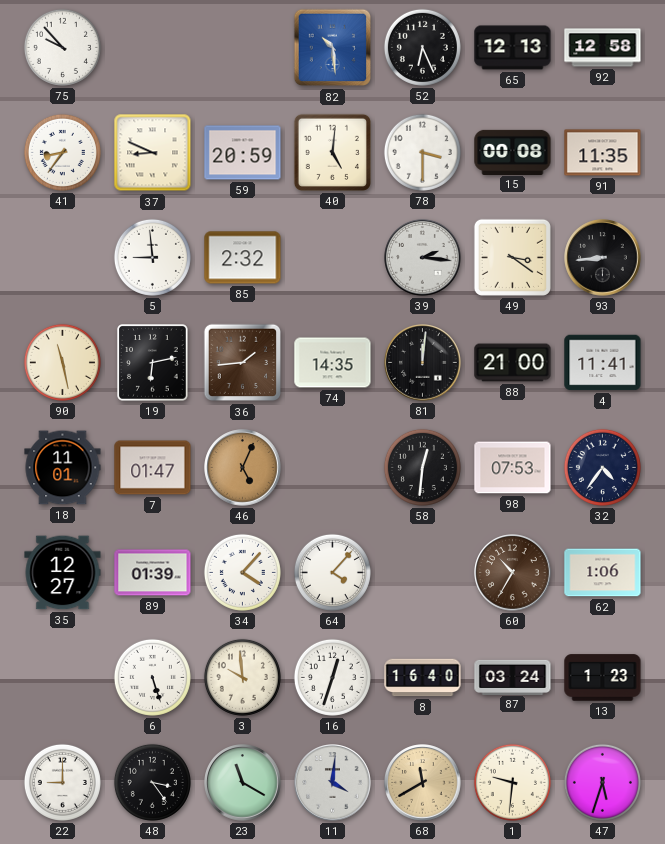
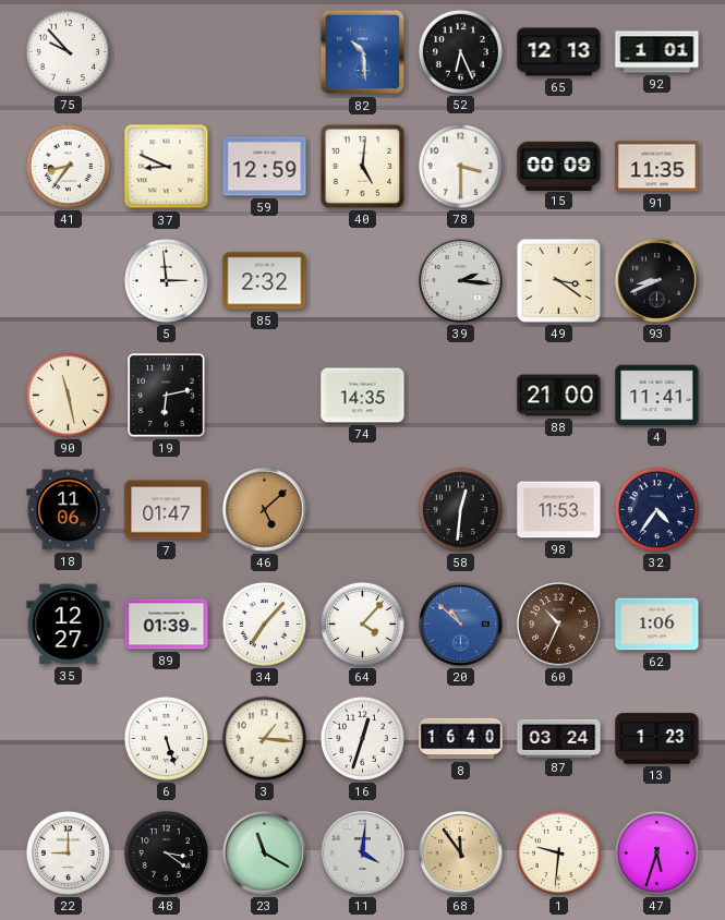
92: 12:58 -> 1:01 (657, 52)
59: 20:59 -> 12:59 (265, 167)
15: 00:08 -> 00:09 (559, 166)
5: 8:59 -> 2:59 (166, 280)
93: 8:44 -> 8:41 (657, 281)
36: 1:44 -> none (243, 363)
81: 12:01 -> none (423, 363)
18: 11:01 -> 11:06 (69, 510)
46: 5:04 -> 5:08 (265, 510)
98: 07:53 -> 11:53 (559, 510)
34: 4:07 -> 7:07 (264, 624)
20: none -> 10:52 (461, 625)
60: 10:35 -> 10:34 (559, 625)
3: 9:59 -> 1:16 (264, 738)
48: 3:24 -> 3:21 (166, 852)
68: 11:40 -> 11:54 (461, 854)
